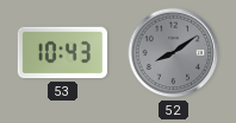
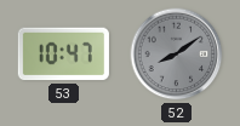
53: 10:43 -> 10:47 (63, 55)
